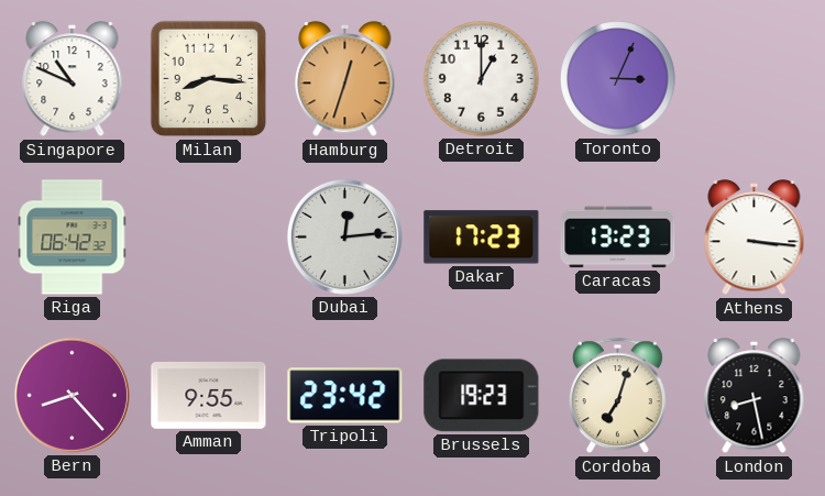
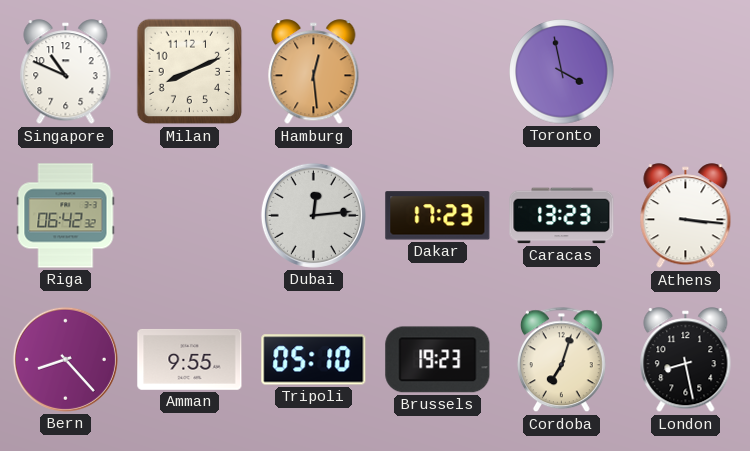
Milan: 8:16 -> 8:11 (190, 72)
Hamburg: 12:33 -> 12:29 (314, 72)
Detroit: 1:00 -> none (482, 79)
Toronto: 3:04 -> 3:58 (562, 72)
Tripoli: 23:42 -> 05:10 (314, 360)
